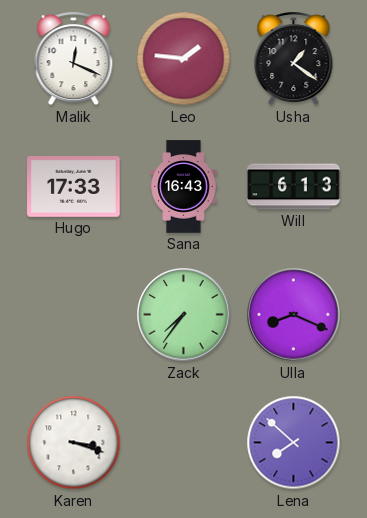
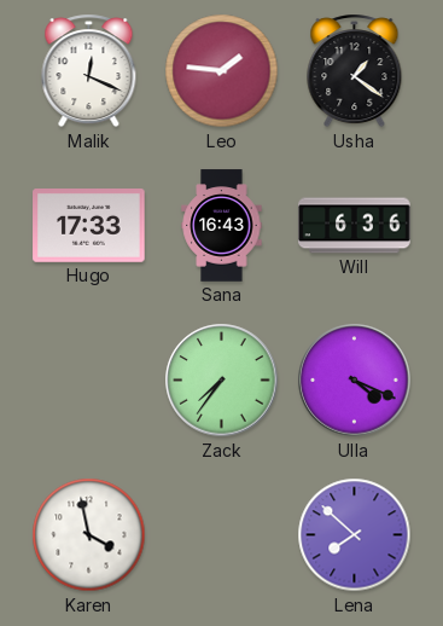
Will: 6:13 -> 6:36 (355, 226)
Ulla: 8:19 -> 4:19 (355, 381)
Karen: 3:18 -> 3:58 (89, 535)
